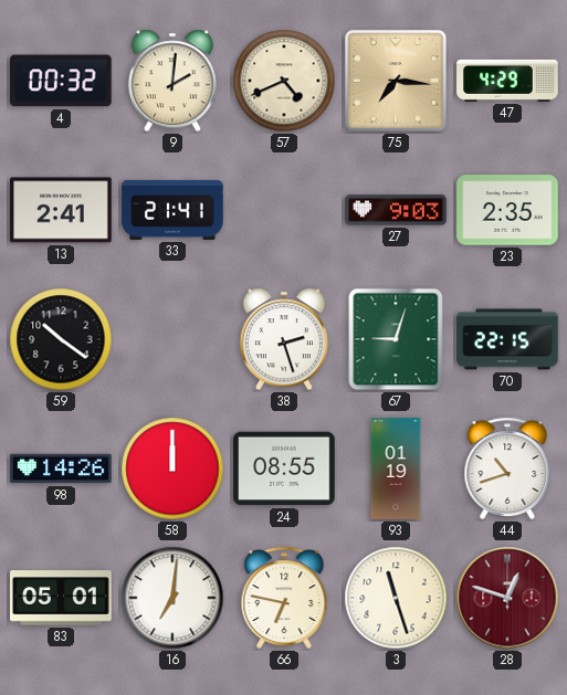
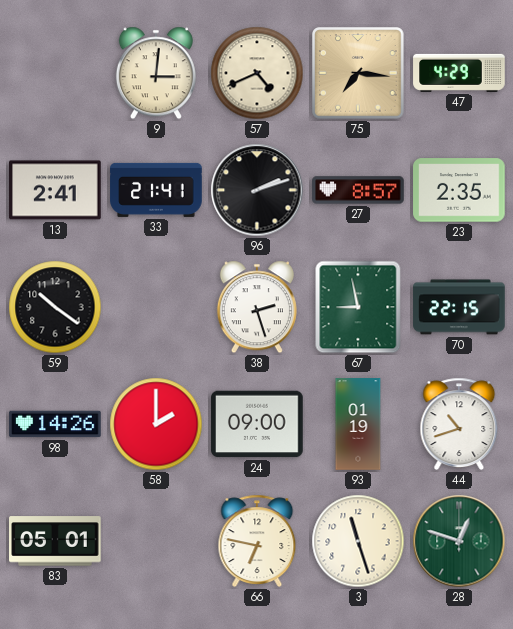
4: 00:32 -> none (62, 81)
9: 2:01 -> 3:01 (156, 73)
96: none -> 2:12 (257, 190)
27: 9:03 -> 8:57 (358, 190)
67: 9:03 -> 8:58 (358, 307)
58: 12:00 -> 2:00 (156, 424)
24: 08:55 -> 09:00 (257, 424)
16: 7:01 -> none (172, 598)
28 dial: burgundy -> green (459, 541)
